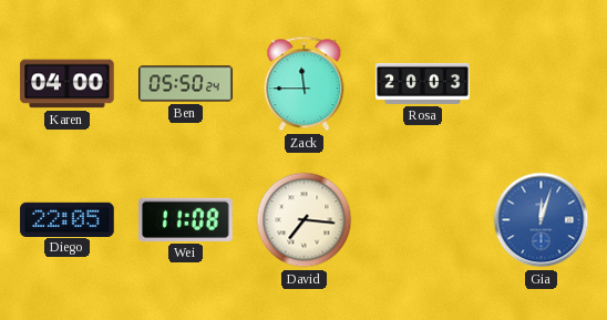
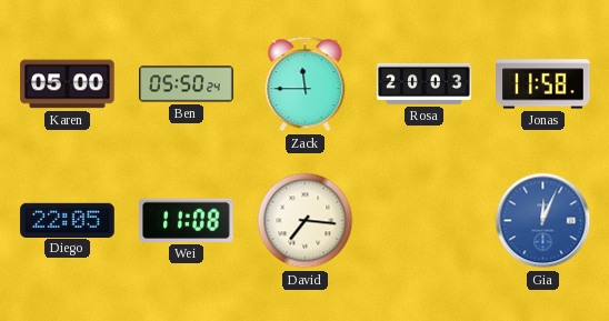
Karen: 04:00 -> 05:00 (68, 84)
Jonas: none -> 11:58 (543, 84)
Gia: 12:03 -> 12:04 (543, 221)
